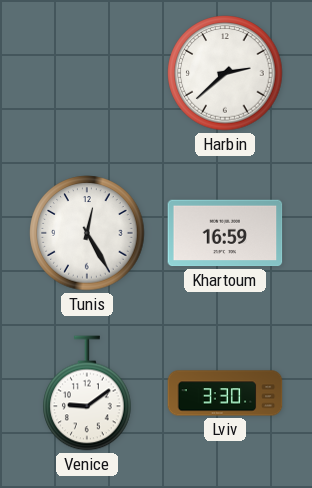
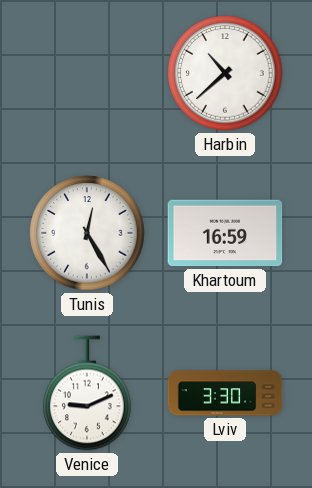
Harbin: 2:38 -> 10:38 (225, 73)
Venice: 9:09 -> 9:11 (87, 393)
